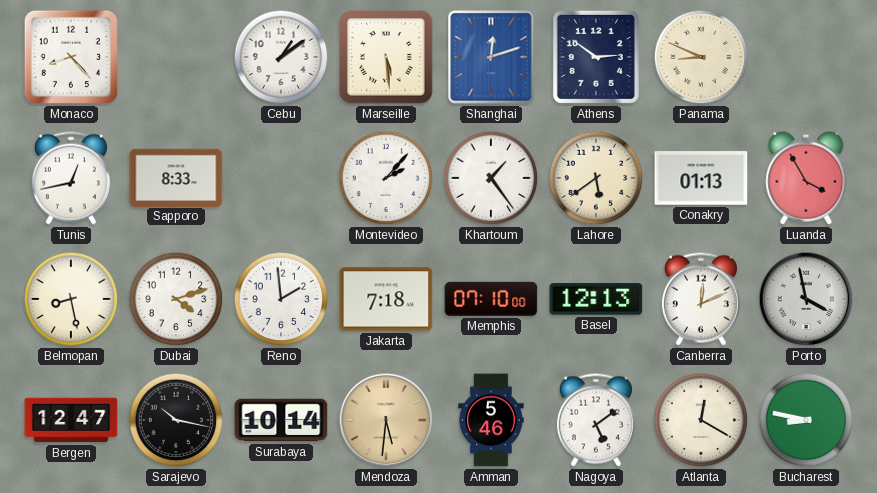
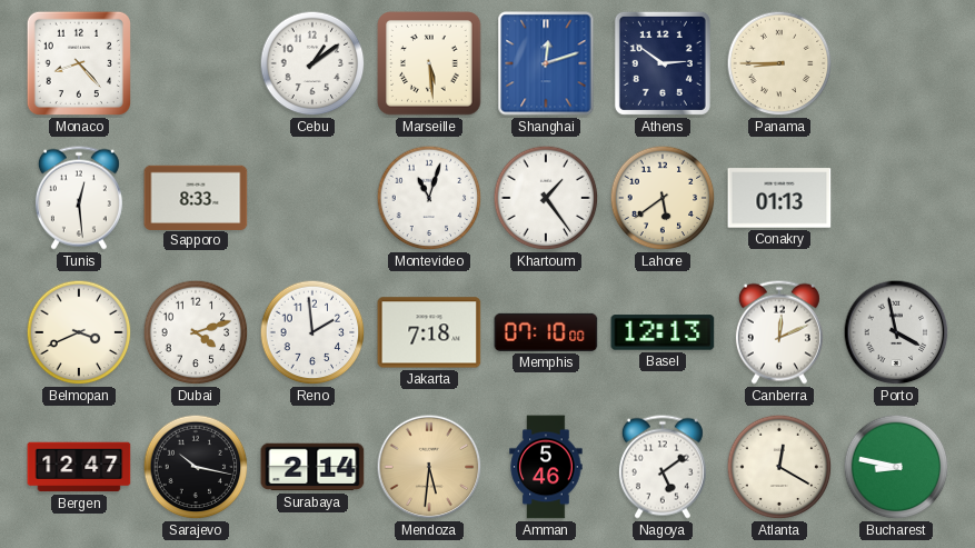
Panama: 8:49 -> 8:45 (779, 63)
Tunis: 12:43 -> 12:29 (79, 198)
Montevideo: 2:07 -> 11:03 (429, 198)
Luanda: 3:55 -> none (806, 178)
Belmopan: 8:28 -> 3:41 (79, 332)
Surabaya: 10:14 -> 2:14 (312, 467)
